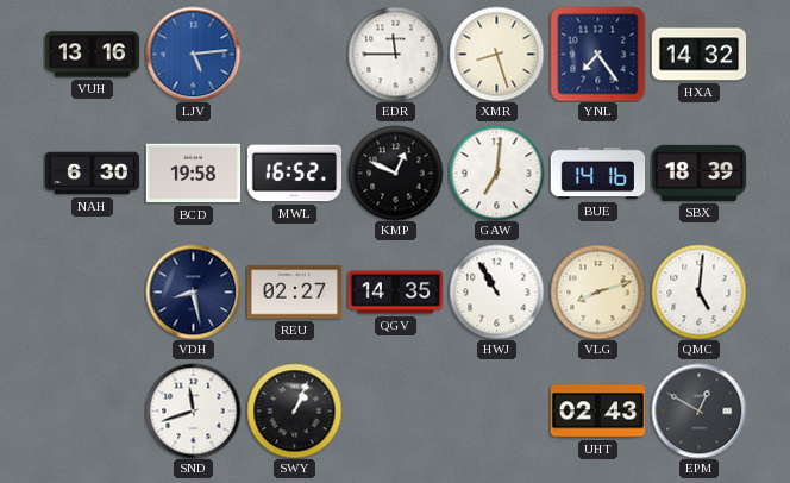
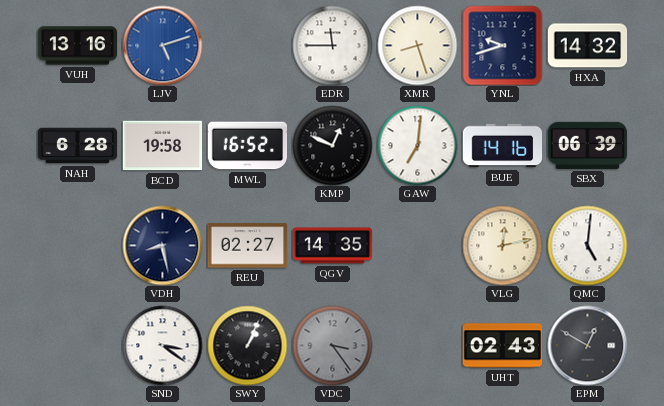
LJV: 5:14 -> 5:12 (162, 45)
YNL: 7:24 -> 9:42 (502, 45)
NAH: 6:30 -> 6:28 (77, 146)
SBX: 18:39 -> 06:39 (587, 145)
HWJ: 10:55 -> none (496, 291)
VLG: 8:12 -> 12:13 (502, 245)
SND: 11:42 -> 3:21 (162, 345)
VDC: none -> 3:24 (332, 345)
